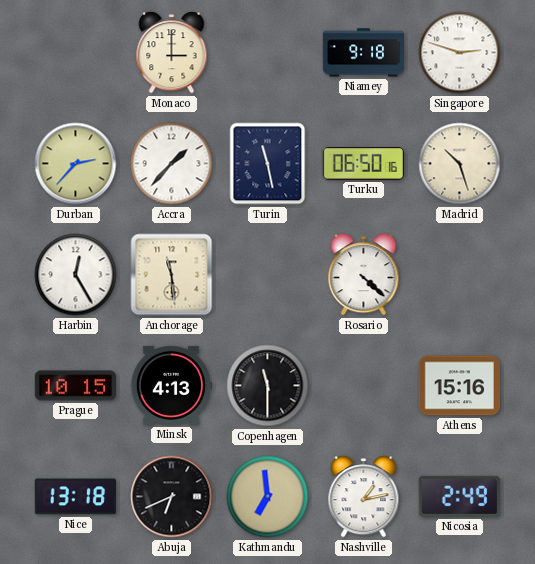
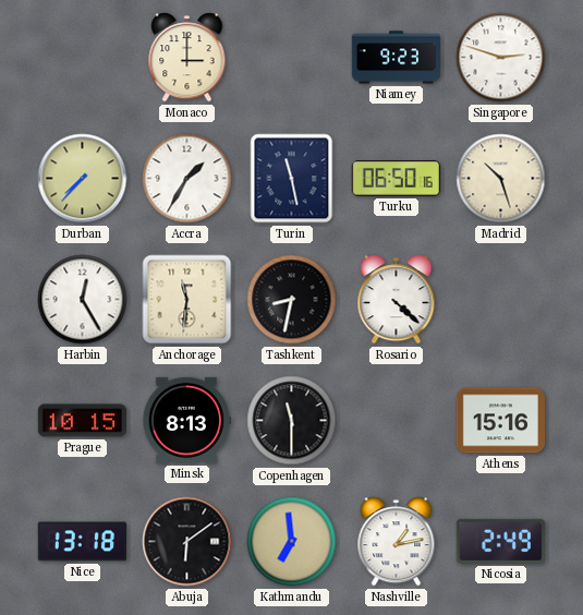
Niamey: 9:18 -> 9:23 (397, 58)
Durban: 2:37 -> 7:37 (83, 179)
Accra: 1:37 -> 1:35 (187, 179)
Anchorage: 11:29 -> 11:31 (187, 300)
Tashkent: none -> 8:32 (292, 300)
Minsk: 4:13 -> 8:13 (185, 420)
Abuja: 6:41 -> 6:09 (187, 542)
